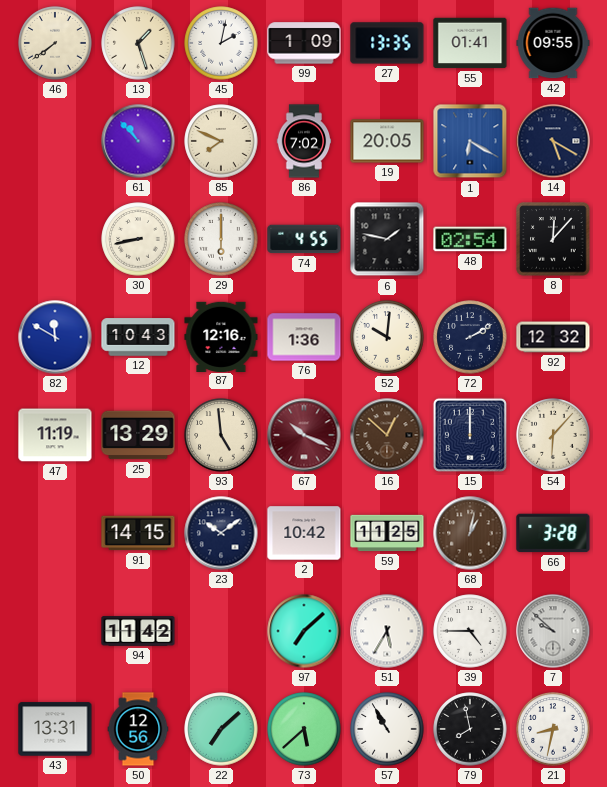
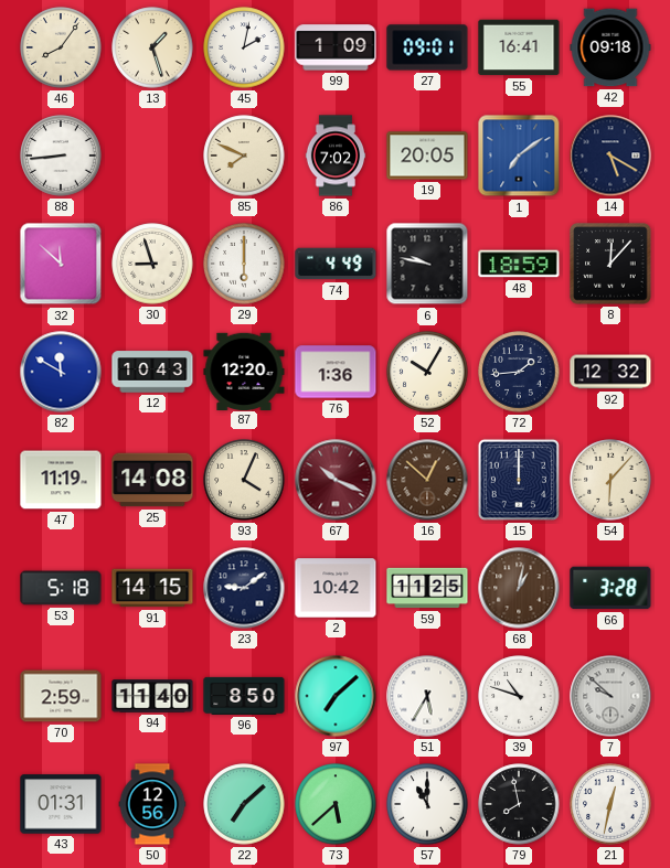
46: 7:39 -> 8:06 (61, 47)
27: 13:35 -> 09:01 (427, 47)
55: 01:41 -> 16:41 (519, 47)
42: 09:55 -> 09:18 (610, 47)
88: none -> 8:44 (61, 156)
61: 10:53 -> none (138, 141)
1: 6:20 -> 7:09 (519, 156)
32: none -> 11:52 (61, 264)
30: 8:43 -> 8:57 (152, 264)
74: 4:55 -> 4:49 (336, 264)
6: 1:47 -> 9:47 (427, 264)
48: 02:54 -> 18:59 (519, 264)
87: 12:16 -> 12:20 (244, 371)
52: 10:01 -> 10:05 (427, 372)
72: 2:10 -> 1:44 (519, 372)
25: 13:29 -> 14:08 (152, 480)
93: 4:59 -> 4:04 (244, 480)
53: none -> 5:18 (61, 588)
23: 10:09 -> 9:09 (244, 588)
70: none -> 2:59 (61, 696)
94: 11:42 -> 11:40 (152, 696)
96: none -> 8:50 (244, 696)
39: 4:45 -> 10:48 (519, 696)
43: 13:31 -> 01:31 (61, 804)
57: 10:55 -> 11:00 (427, 804)
21: 8:32 -> 12:32 (610, 804)
